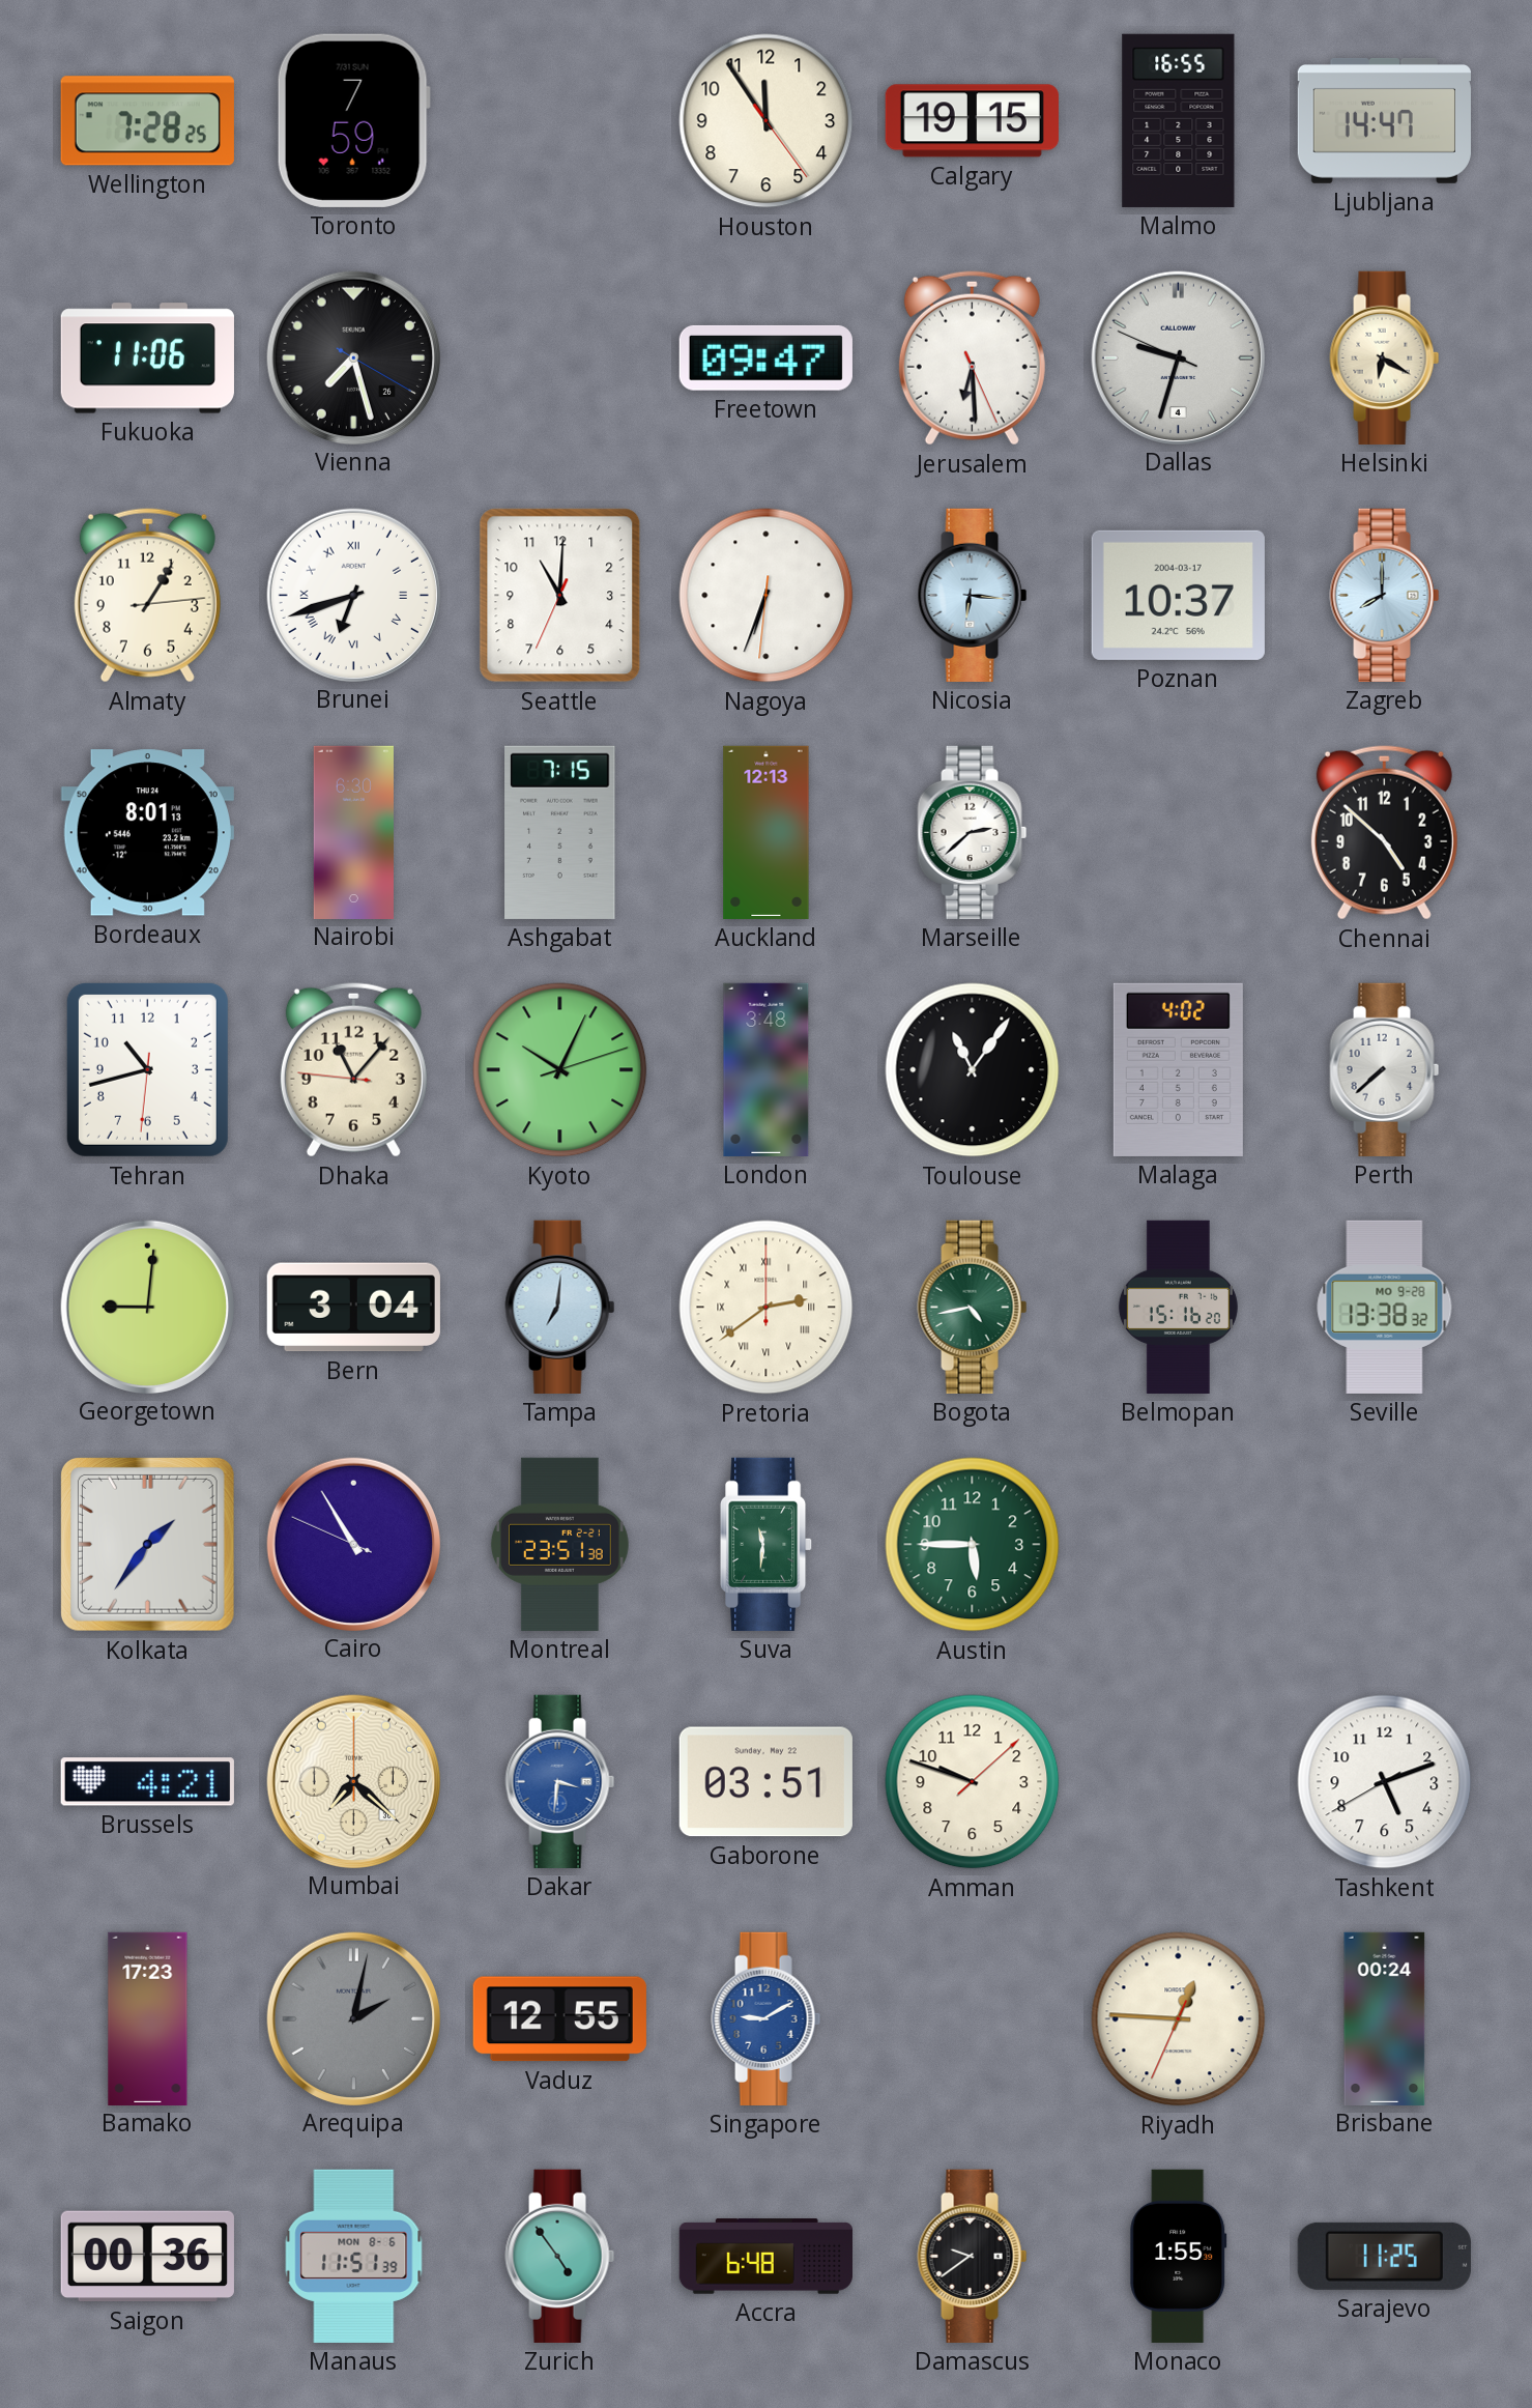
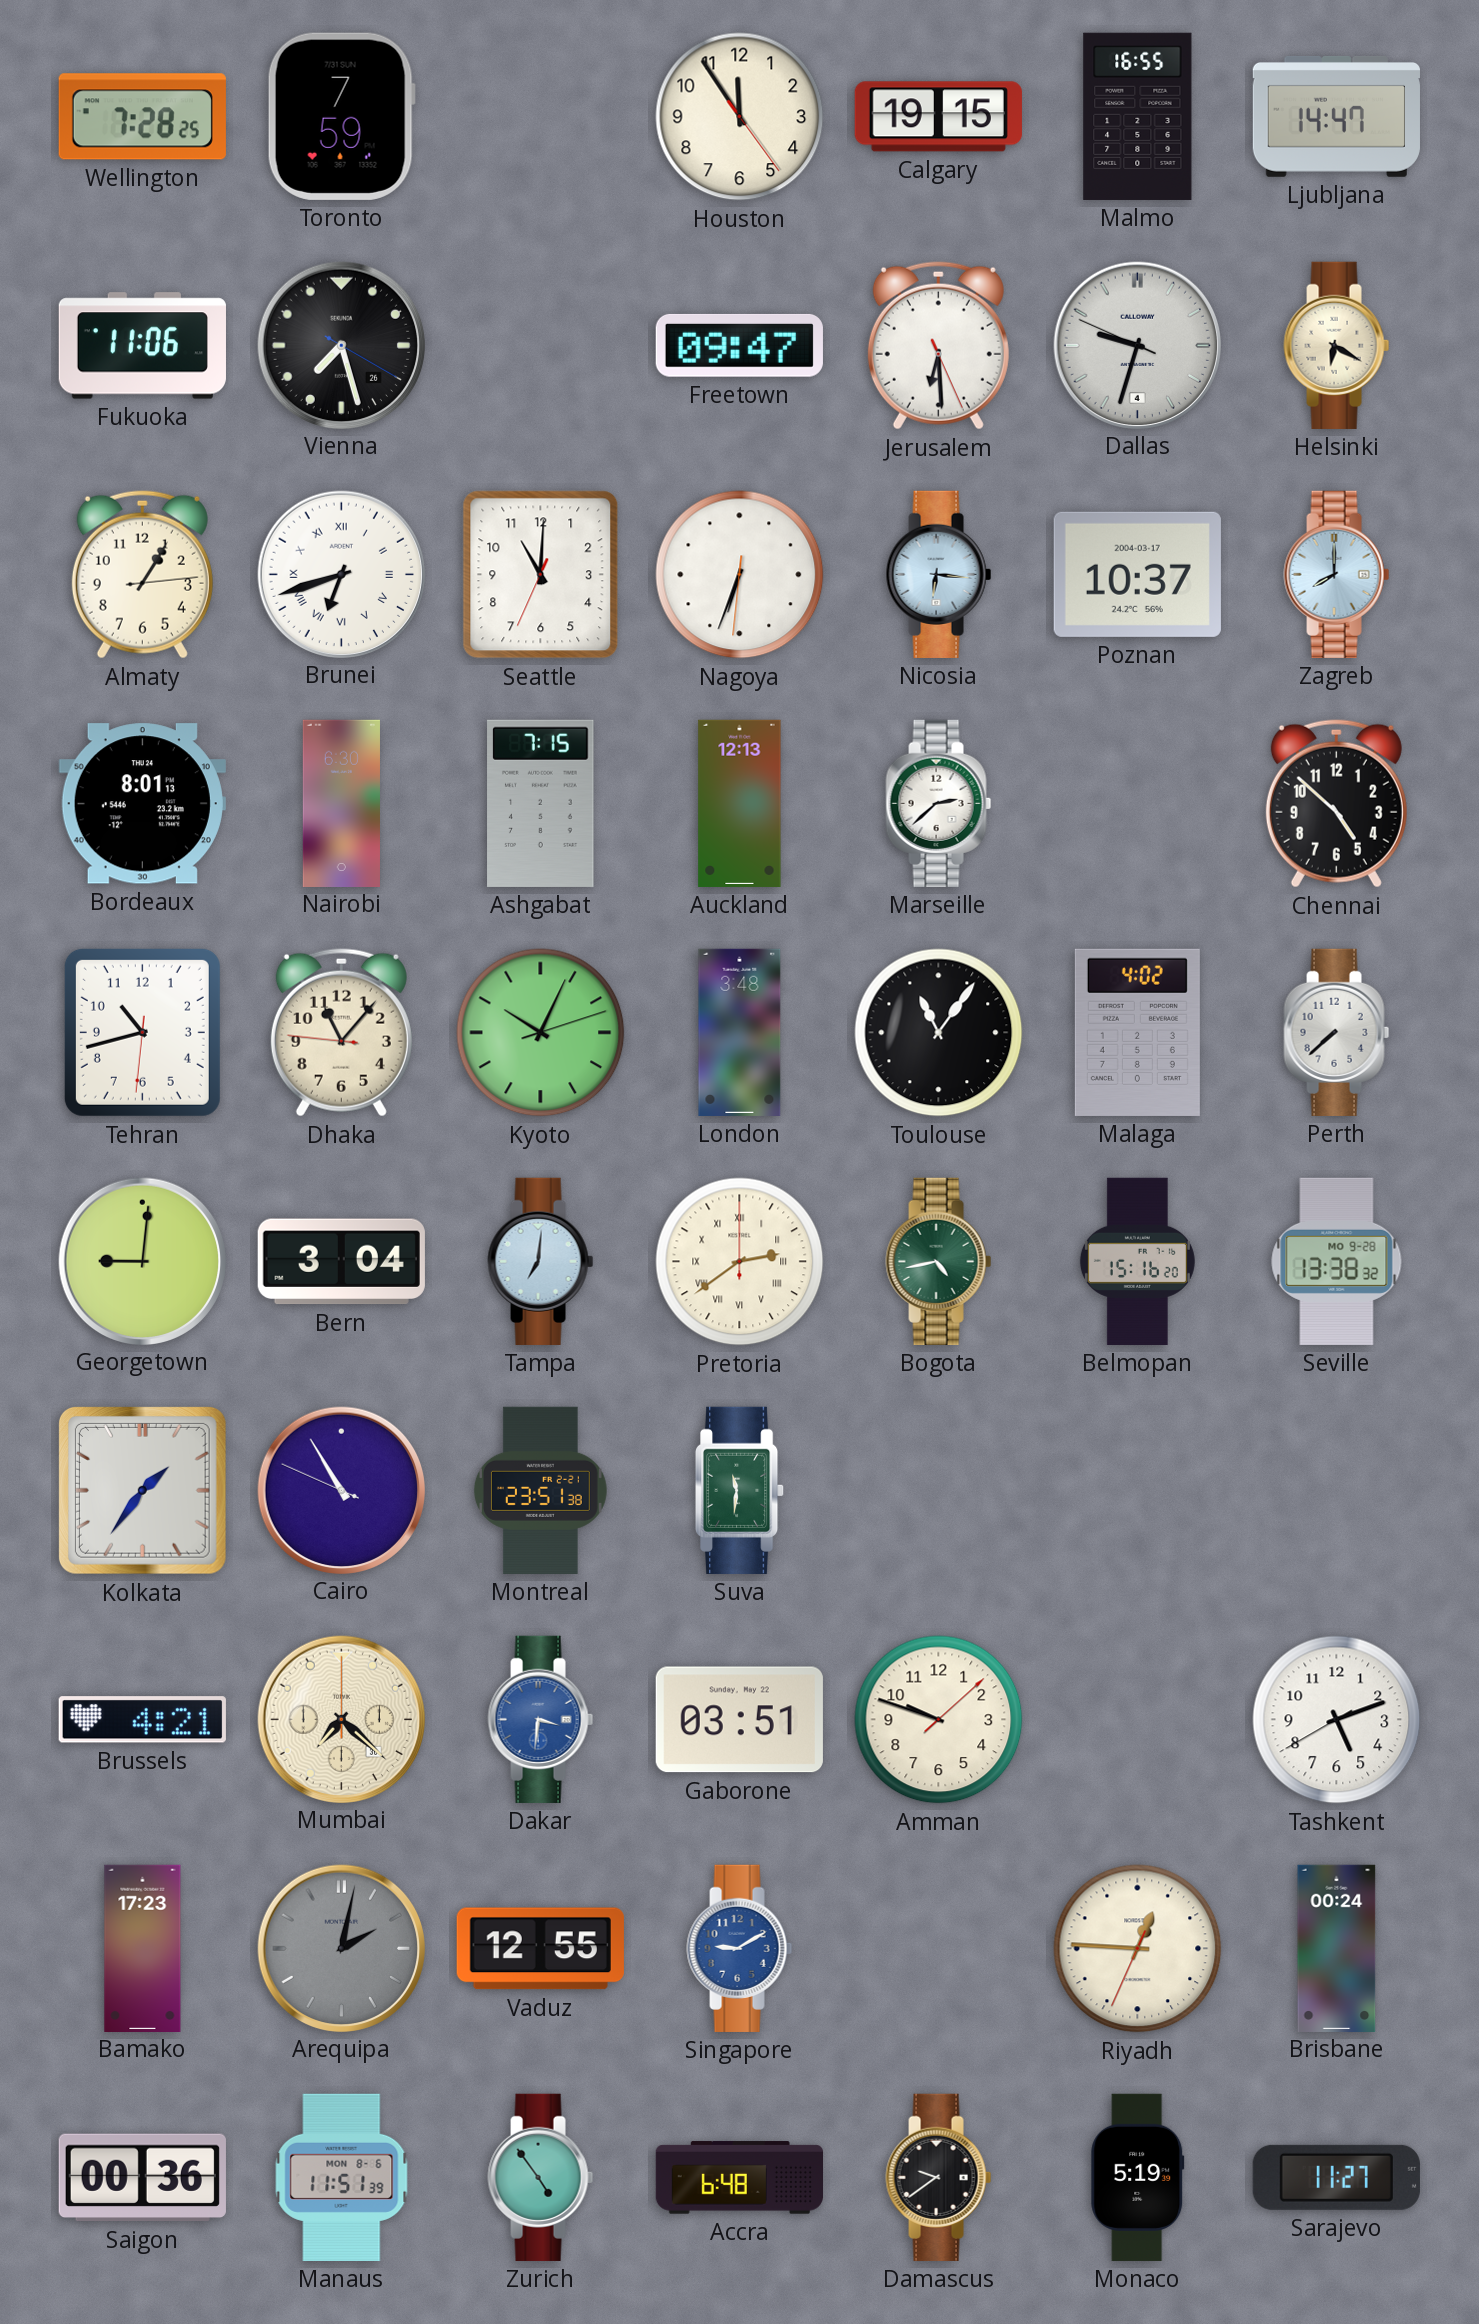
Austin: 5:45 -> none (973, 1545)
Monaco: 1:55 -> 5:19 (1138, 2177)
Sarajevo: 11:25 -> 11:27 (1336, 2177)
